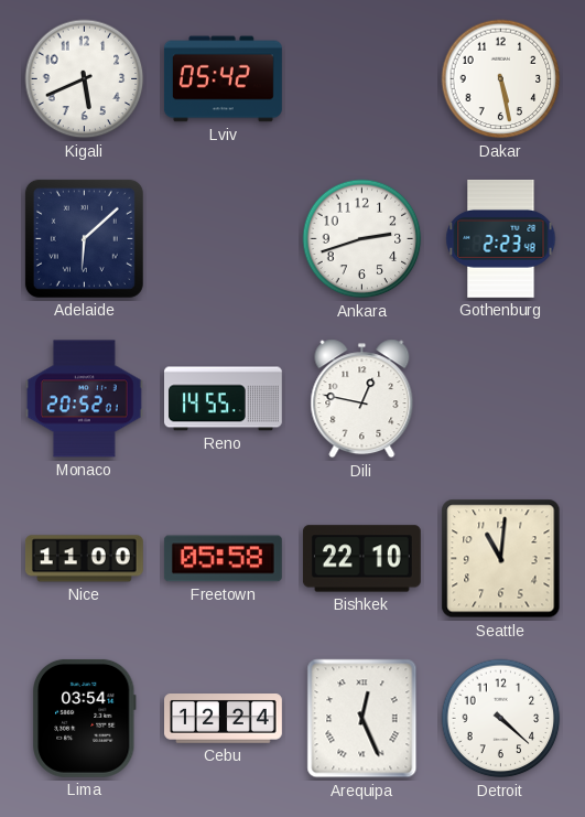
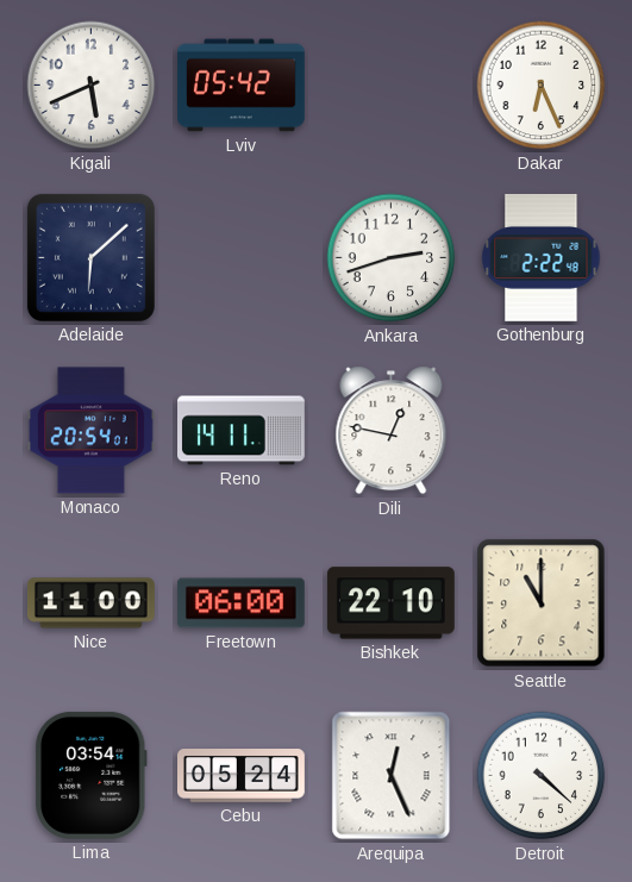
Dakar: 5:28 -> 6:26 (542, 86)
Gothenburg: 2:23 -> 2:22 (542, 257)
Monaco: 20:52 -> 20:54 (90, 431)
Reno: 14:55 -> 14:11 (242, 431)
Freetown: 05:58 -> 06:00 (240, 603)
Seattle: 11:01 -> 11:00 (542, 603)
Cebu: 12:24 -> 05:24 (242, 776)
